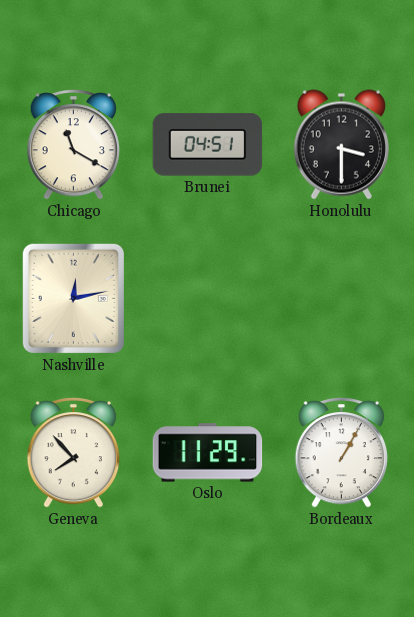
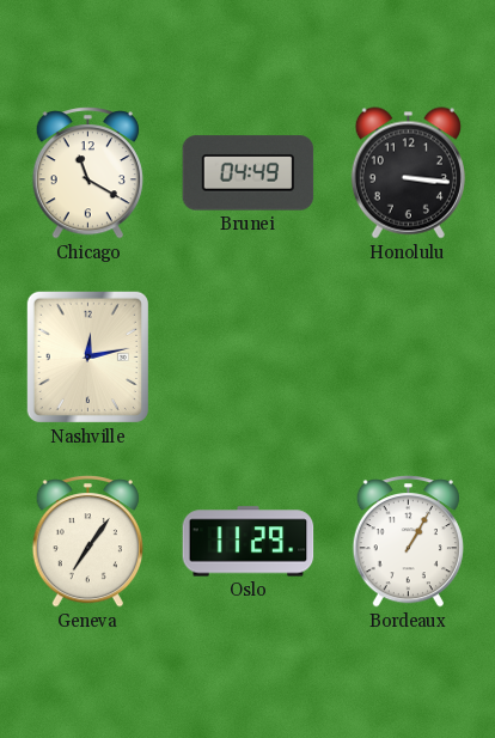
Brunei: 04:51 -> 04:49 (249, 173)
Honolulu: 3:30 -> 3:16 (408, 173)
Geneva: 7:53 -> 7:06 (87, 542)
